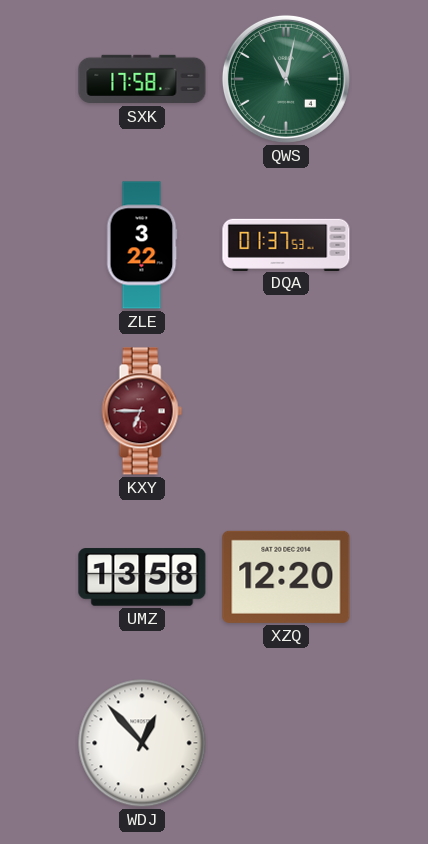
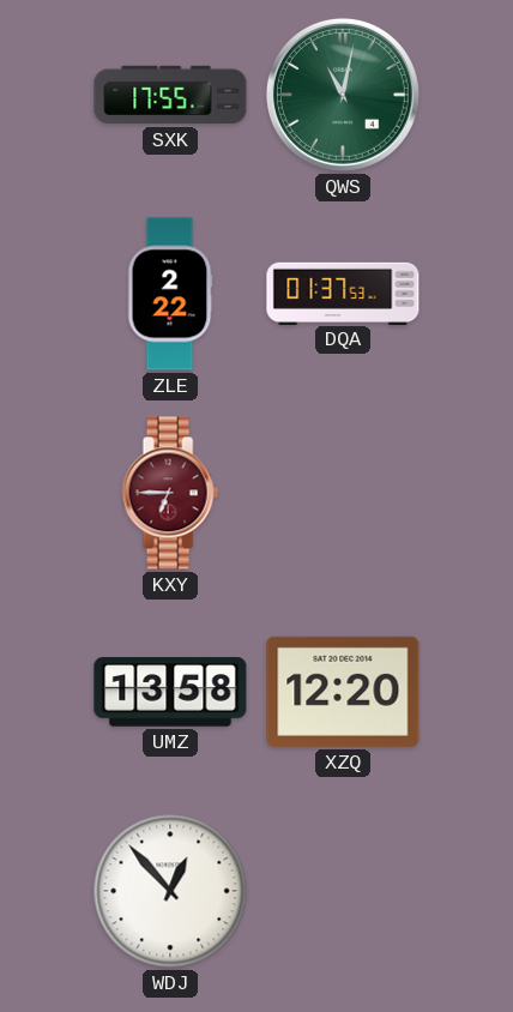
SXK: 17:58 -> 17:55 (170, 95)
ZLE: 3:22 -> 2:22 (170, 294)
